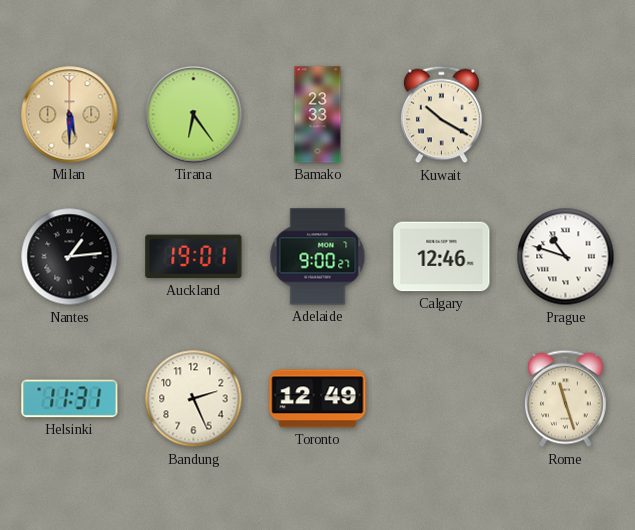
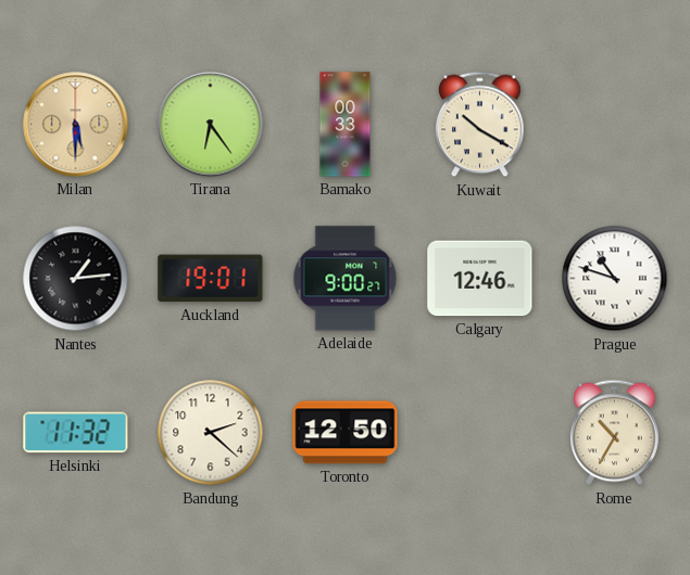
Bamako: 23:33 -> 00:33 (346, 125)
Helsinki: 11:31 -> 11:32 (76, 433)
Bandung: 2:26 -> 2:22 (211, 433)
Toronto: 12:49 -> 12:50 (346, 433)
Rome: 11:27 -> 10:35 (615, 433)
